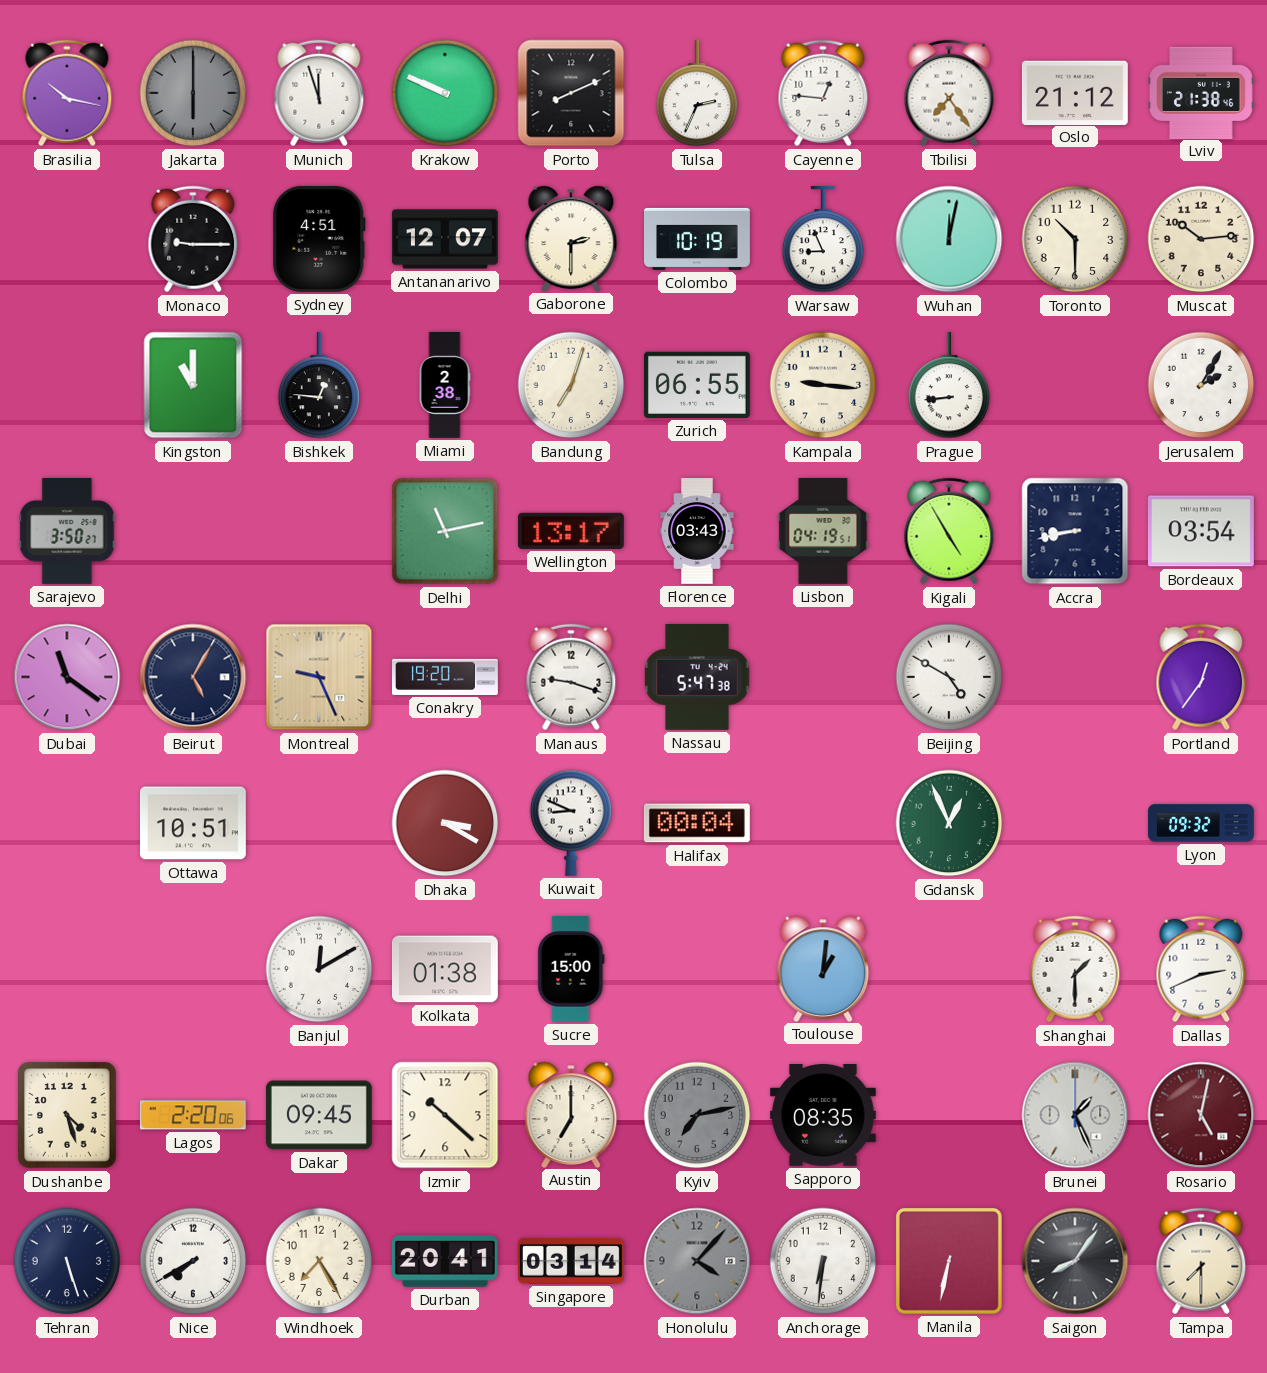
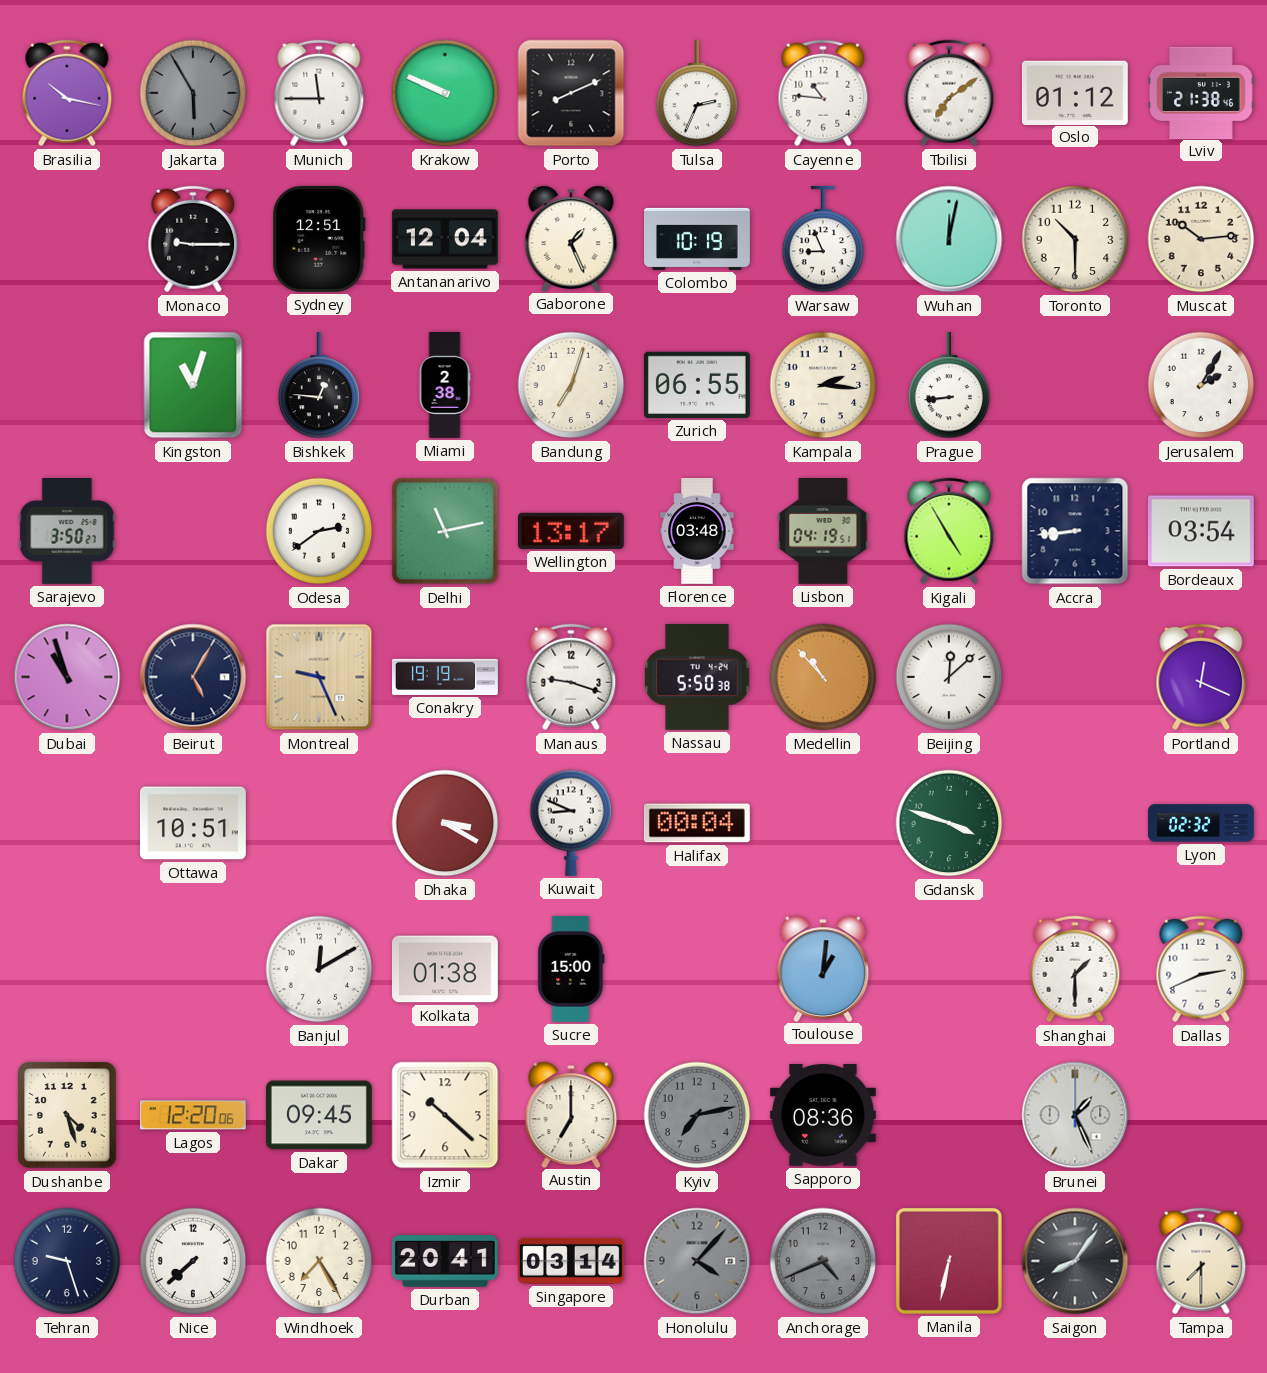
Jakarta: 6:00 -> 5:55 (193, 93)
Munich: 11:57 -> 11:45 (319, 93)
Cayenne: 12:46 -> 10:46 (823, 93)
Tbilisi: 7:24 -> 7:09 (949, 93)
Oslo: 21:12 -> 01:12 (1075, 92)
Sydney: 4:51 -> 12:51 (319, 239)
Antananarivo: 12:07 -> 12:04 (445, 239)
Gaborone: 2:30 -> 1:26 (571, 238)
Kingston: 11:00 -> 11:03 (193, 385)
Kampala: 9:16 -> 2:16 (823, 385)
Odesa: none -> 2:39 (319, 531)
Florence: 03:43 -> 03:48 (697, 532)
Accra: 8:43 -> 8:44 (1075, 531)
Dubai: 11:21 -> 10:57 (67, 677)
Conakry: 19:20 -> 19:19 (446, 677)
Nassau: 5:47 -> 5:50 (697, 677)
Medellin: none -> 10:53 (823, 677)
Beijing: 4:50 -> 12:08 (949, 677)
Portland: 12:36 -> 12:19 (1201, 677)
Gdansk: 12:56 -> 3:48 (949, 823)
Lyon: 09:32 -> 02:32 (1202, 823)
Lagos: 2:20 -> 12:20 (193, 1115)
Sapporo: 08:35 -> 08:36 (823, 1116)
Rosario: 5:02 -> none (1201, 1115)
Tehran: 5:27 -> 9:27 (67, 1261)
Nice: 7:40 -> 7:38 (193, 1261)
Anchorage: 6:31 -> 4:41 (823, 1261)
Anchorage dial: white -> grey (823, 1261)
